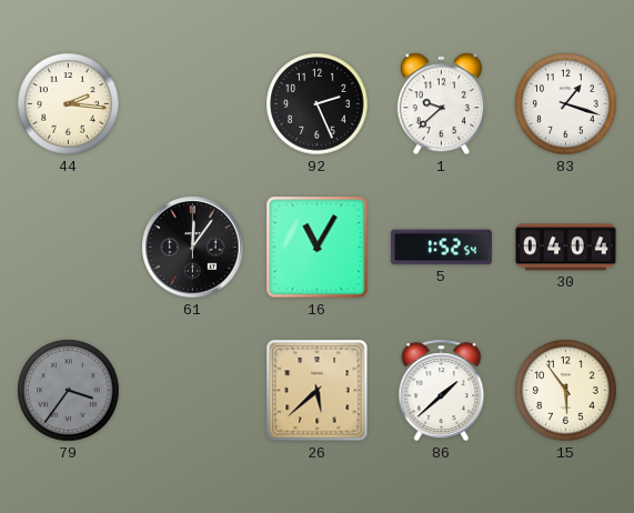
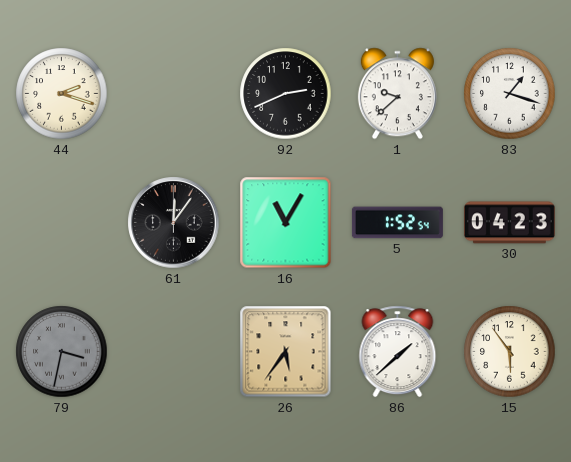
44: 2:16 -> 2:18 (62, 94)
92: 2:26 -> 2:41 (286, 94)
30: 04:04 -> 04:23 (509, 223)
79: 3:36 -> 3:32 (62, 352)
26: 5:38 -> 5:36 (286, 352)
